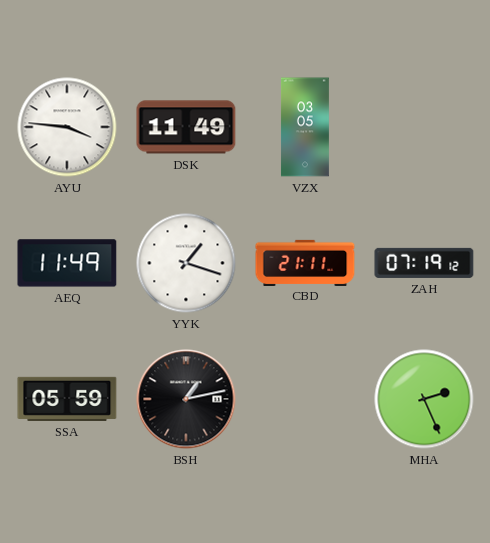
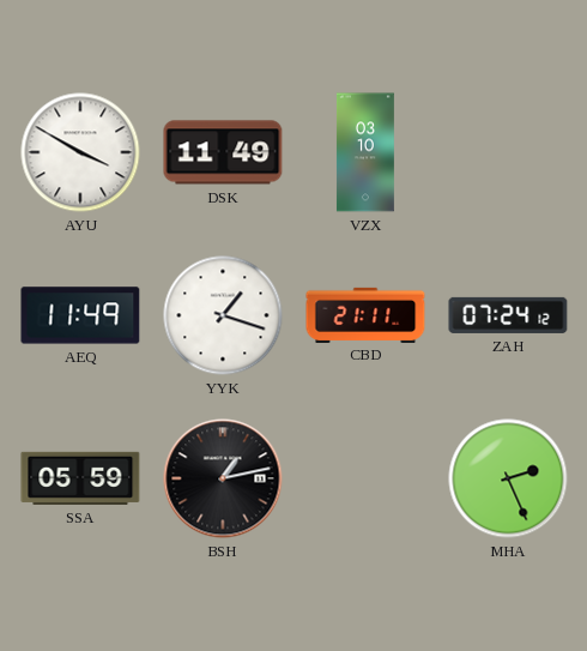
AYU: 3:46 -> 3:50 (80, 152)
VZX: 03:05 -> 03:10 (365, 152)
ZAH: 07:19 -> 07:24 (508, 315)
